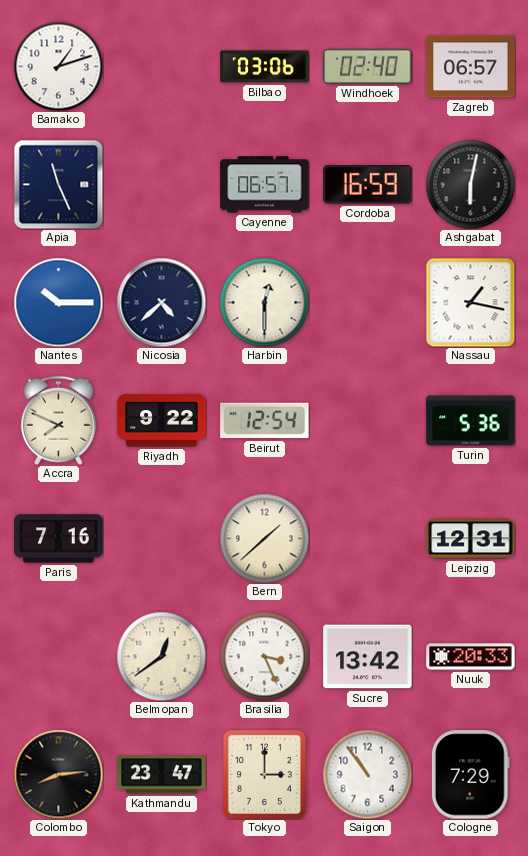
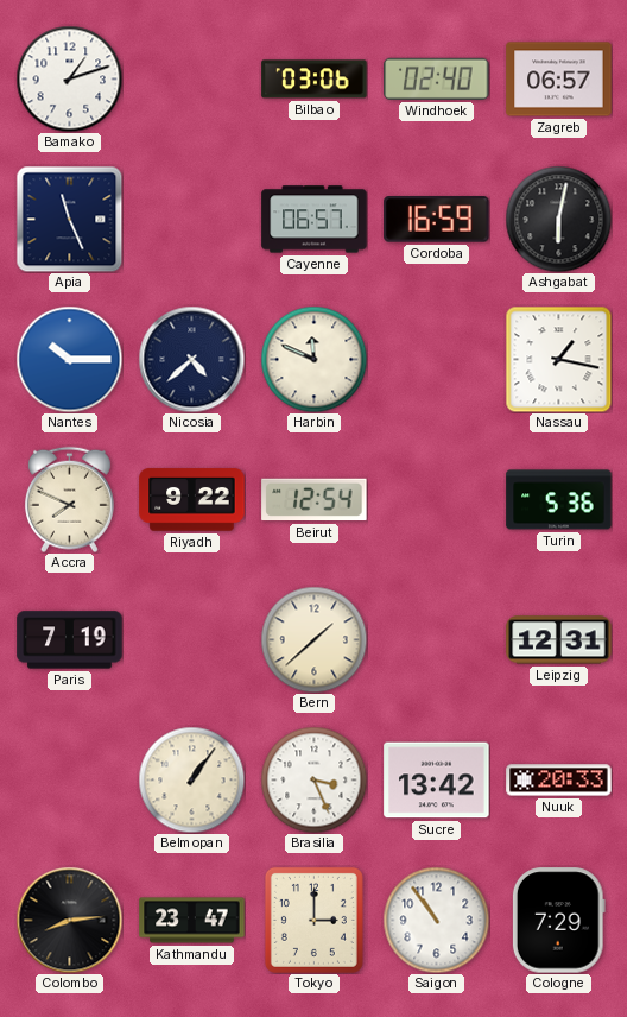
Harbin: 12:30 -> 11:49 (313, 359)
Paris: 7:16 -> 7:19 (70, 640)
Belmopan: 12:39 -> 1:06 (191, 779)
